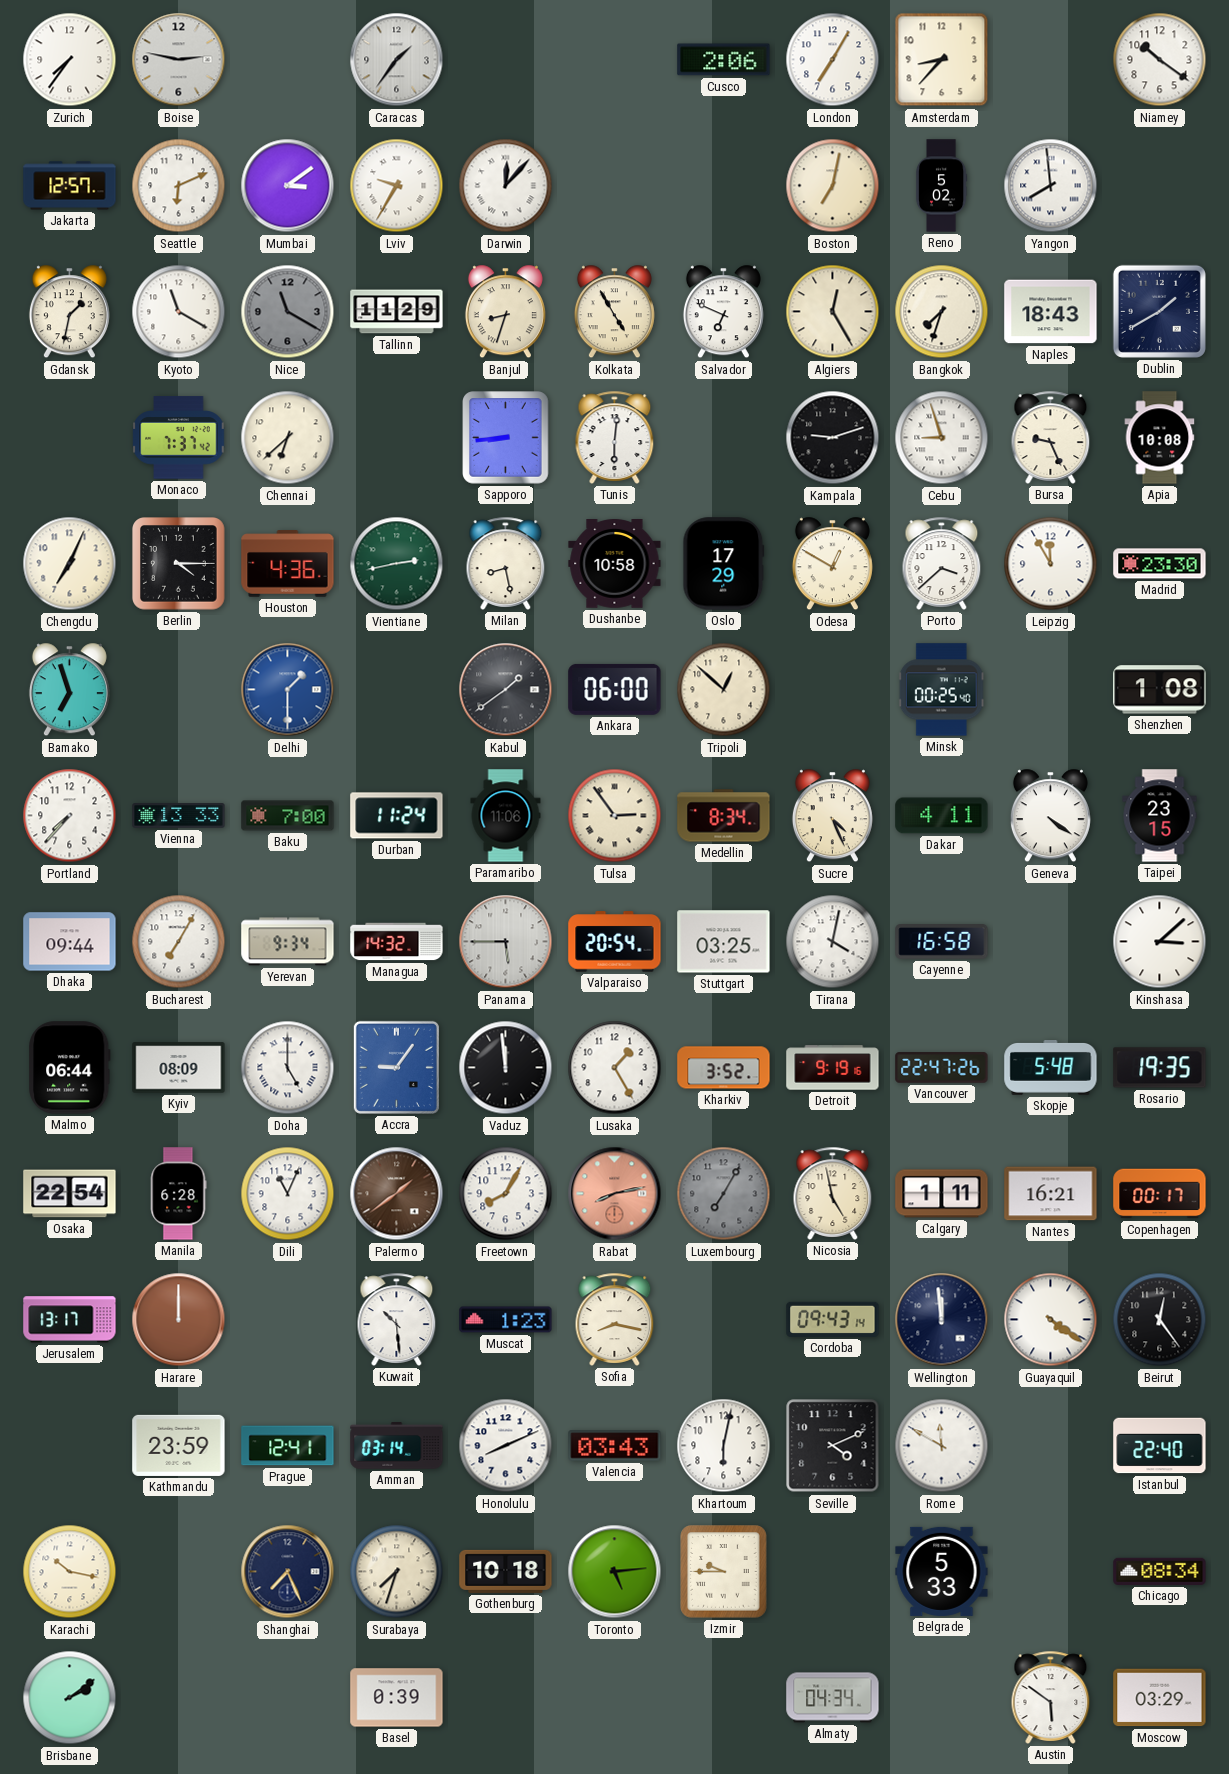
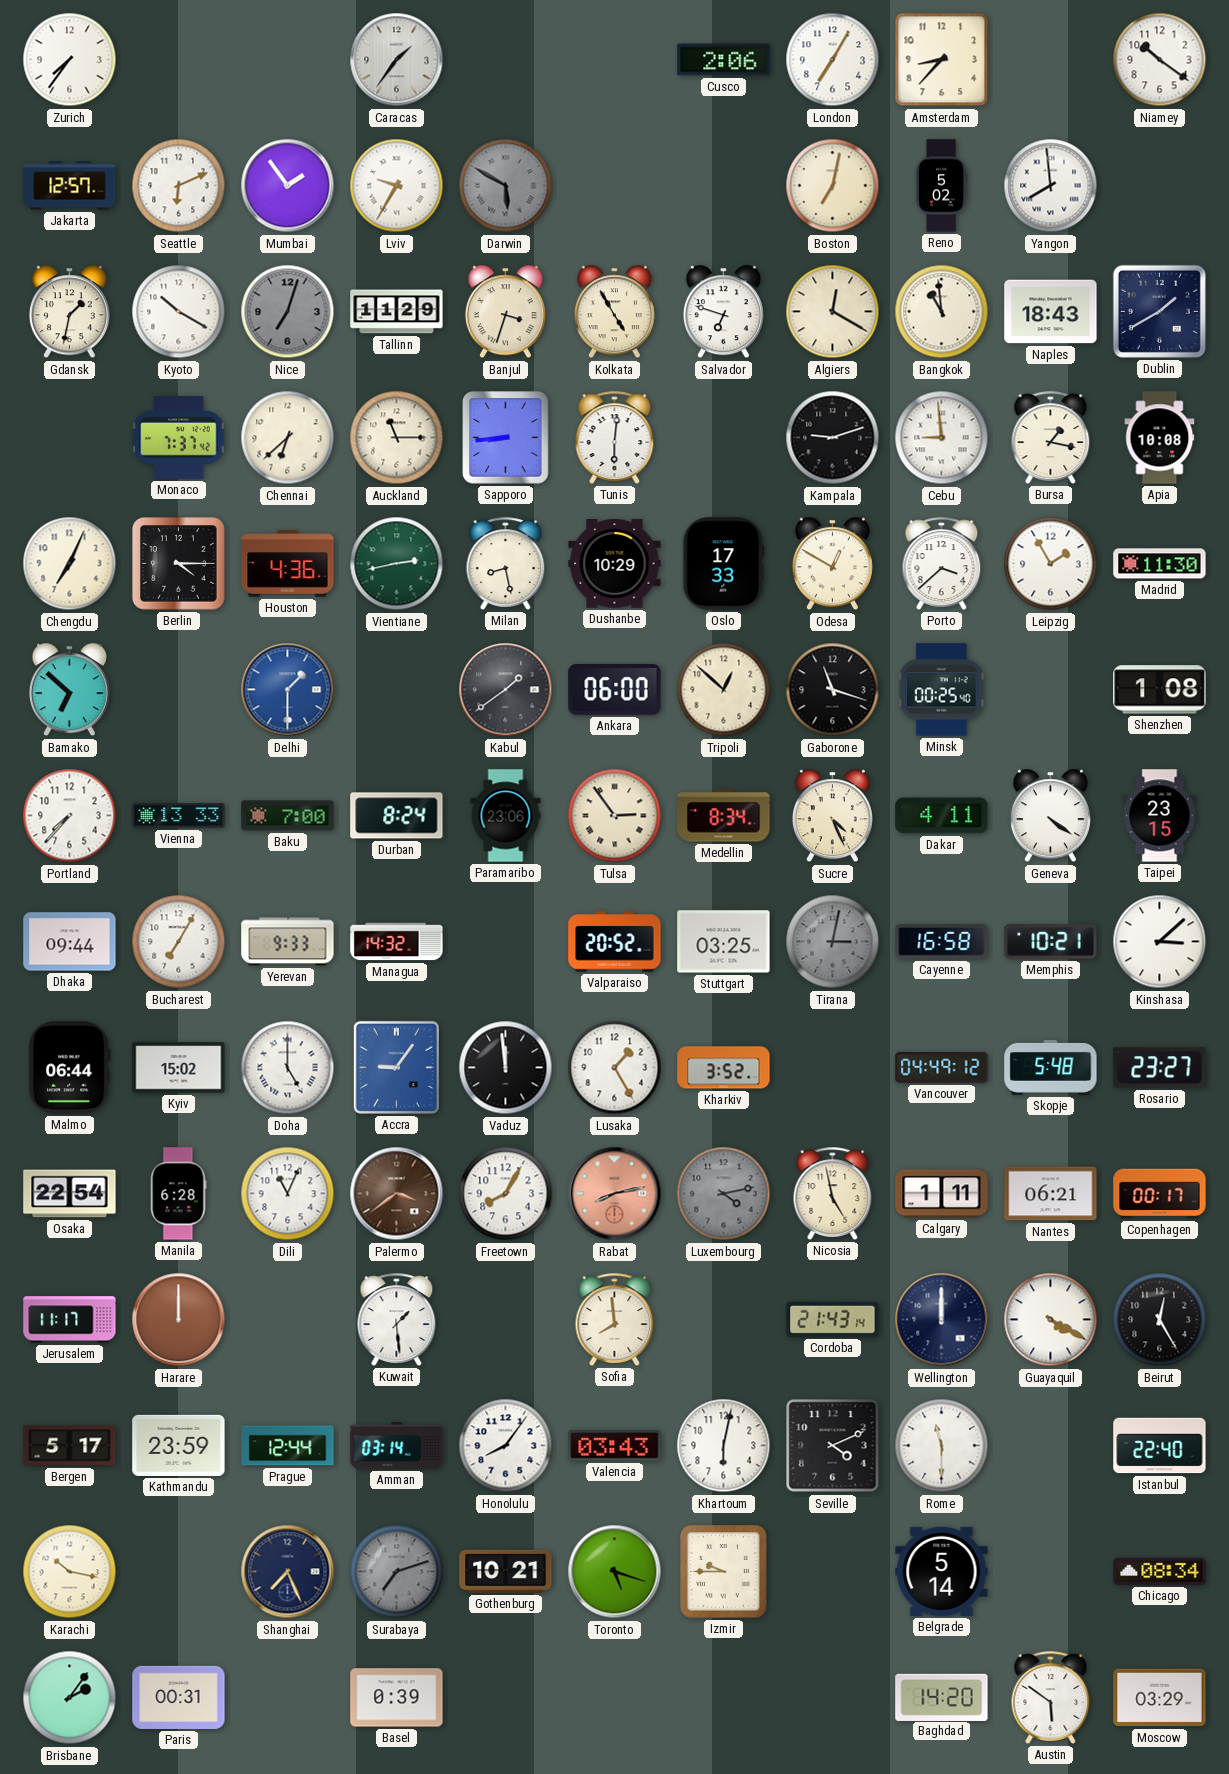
Boise: 2:47 -> none (179, 60)
Mumbai: 3:09 -> 1:54 (288, 186)
Darwin: 12:07 -> 5:50 (506, 186)
Darwin dial: white -> grey (506, 186)
Kyoto: 11:20 -> 10:20 (179, 312)
Nice: 11:20 -> 7:03 (288, 312)
Banjul: 8:33 -> 3:33 (505, 312)
Salvador: 6:49 -> 6:48 (723, 312)
Algiers: 12:25 -> 12:20 (833, 312)
Bangkok: 7:33 -> 10:59 (942, 312)
Auckland: none -> 11:15 (397, 438)
Cebu: 8:57 -> 8:59 (942, 438)
Bursa: 9:26 -> 1:17 (1051, 437)
Dushanbe: 10:58 -> 10:29 (615, 564)
Oslo: 17:29 -> 17:33 (724, 564)
Leipzig: 11:55 -> 1:55 (1051, 564)
Madrid: 23:30 -> 11:30 (1160, 564)
Bamako: 6:57 -> 6:52 (69, 690)
Gaborone: none -> 11:18 (833, 690)
Durban: 11:24 -> 8:24 (397, 816)
Paramaribo: 11:06 -> 23:06 (506, 816)
Yerevan: 9:34 -> 9:33 (288, 942)
Panama: 5:45 -> none (506, 942)
Valparaiso: 20:54 -> 20:52 (615, 942)
Tirana: 4:02 -> 3:02 (833, 942)
Tirana dial: white -> grey (833, 942)
Memphis: none -> 10:21 (1051, 942)
Kyiv: 08:09 -> 15:02 (179, 1068)
Detroit: 9:19 -> none (833, 1068)
Vancouver: 22:47 -> 04:49 (942, 1068)
Rosario: 19:35 -> 23:27 (1160, 1068)
Palermo: 1:39 -> 3:39 (397, 1194)
Luxembourg: 7:05 -> 4:13 (724, 1194)
Nantes: 16:21 -> 06:21 (1051, 1194)
Jerusalem: 13:17 -> 11:17 (70, 1320)
Kuwait: 10:29 -> 1:29 (397, 1319)
Muscat: 1:23 -> none (506, 1320)
Sofia: 8:17 -> 7:59 (615, 1319)
Cordoba: 09:43 -> 21:43 (833, 1319)
Wellington: 11:59 -> 12:00 (942, 1320)
Guayaquil: 4:21 -> 4:20 (1051, 1320)
Beirut: 12:24 -> 12:25 (1160, 1320)
Bergen: none -> 5:17 (70, 1446)
Prague: 12:41 -> 12:44 (288, 1446)
Honolulu: 8:11 -> 8:06 (506, 1446)
Rome: 11:50 -> 11:30 (942, 1446)
Surabaya: 7:33 -> 7:12 (397, 1572)
Surabaya dial: cream -> grey (397, 1572)
Gothenburg: 10:18 -> 10:21 (506, 1571)
Toronto: 5:14 -> 5:18 (615, 1572)
Belgrade: 5:33 -> 5:14 (942, 1571)
Brisbane: 2:09 -> 2:06 (70, 1698)
Paris: none -> 00:31 (179, 1697)
Almaty: 04:34 -> none (833, 1698)
Baghdad: none -> 14:20 (942, 1697)
